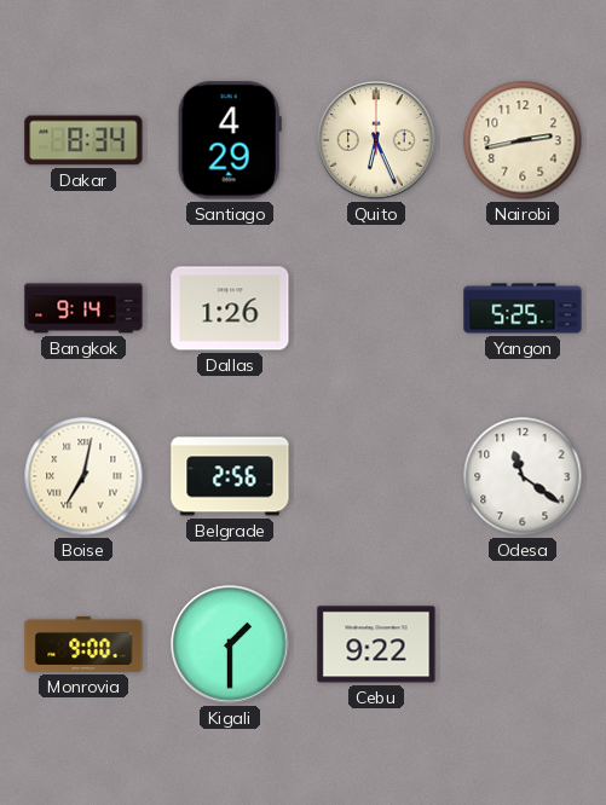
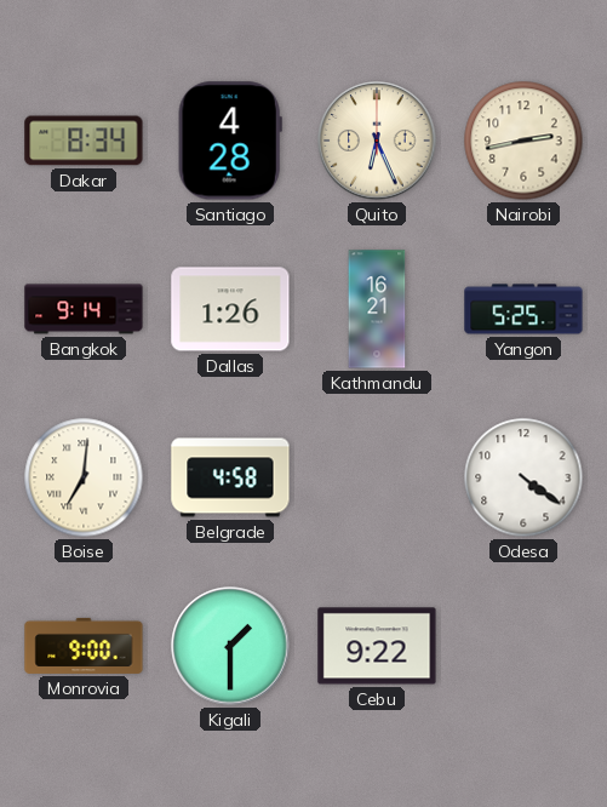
Santiago: 4:29 -> 4:28 (230, 141)
Kathmandu: none -> 16:21 (377, 309)
Boise: 7:02 -> 7:01 (84, 477)
Belgrade: 2:56 -> 4:58 (230, 477)
Odesa: 11:21 -> 4:21 (523, 477)
